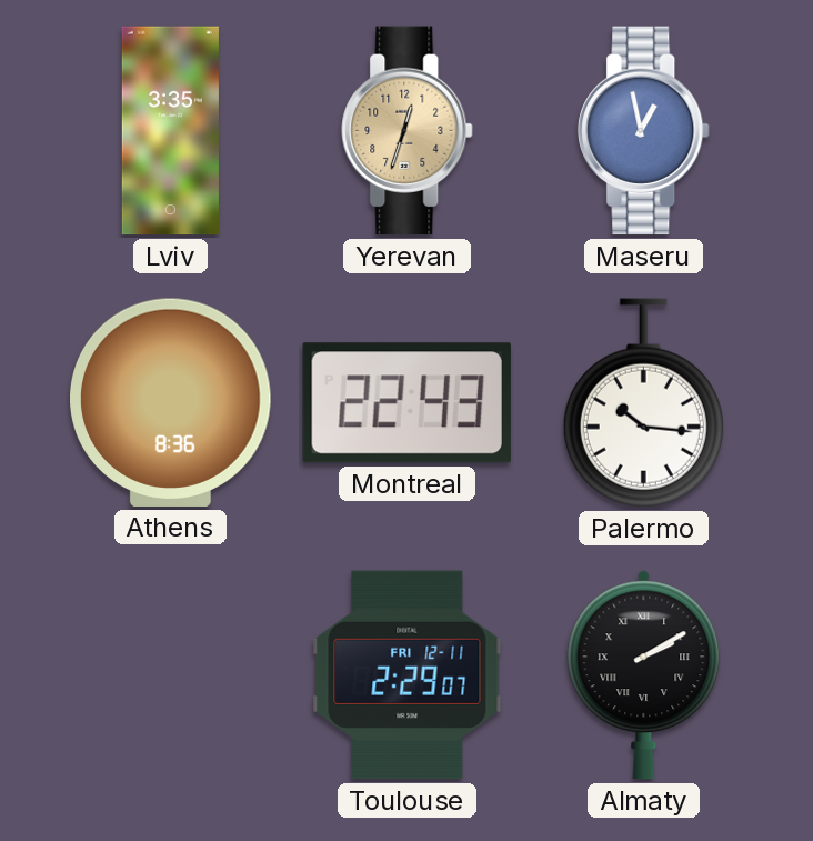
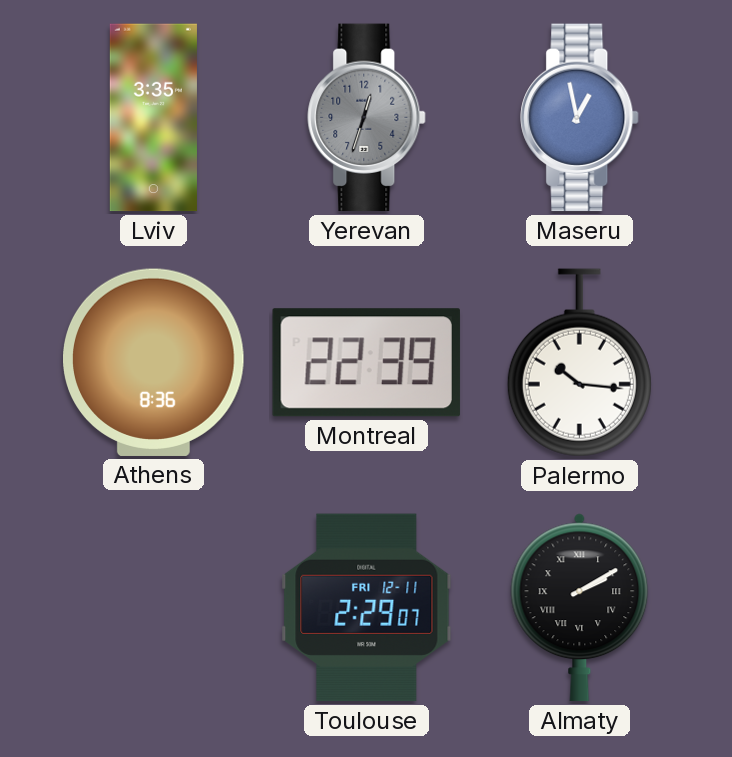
Yerevan dial: champagne -> grey (367, 118)
Montreal: 22:43 -> 22:39 (366, 363)
